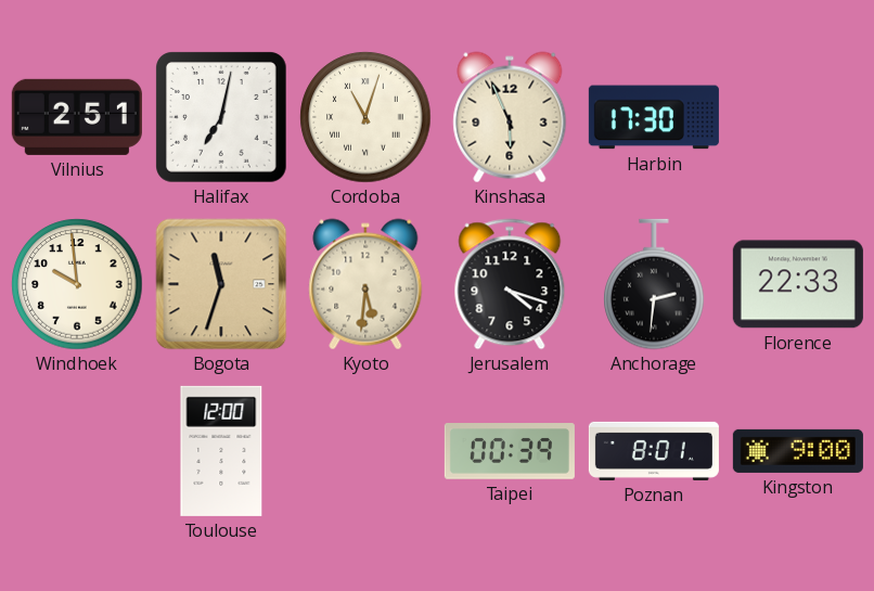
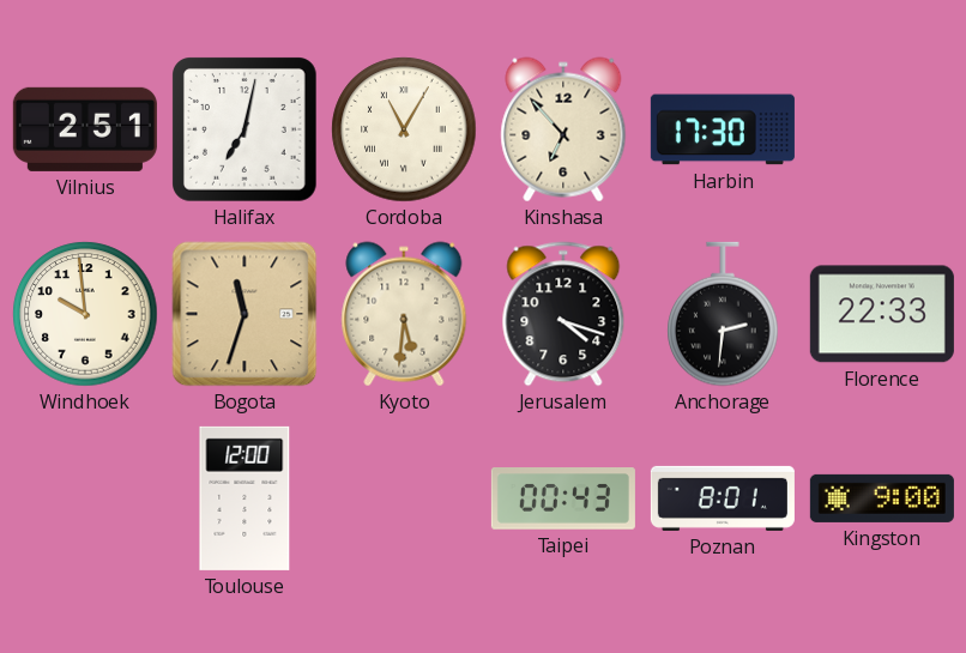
Cordoba: 11:03 -> 11:05 (404, 129)
Kinshasa: 5:56 -> 6:53 (563, 129)
Taipei: 00:39 -> 00:43 (563, 498)
